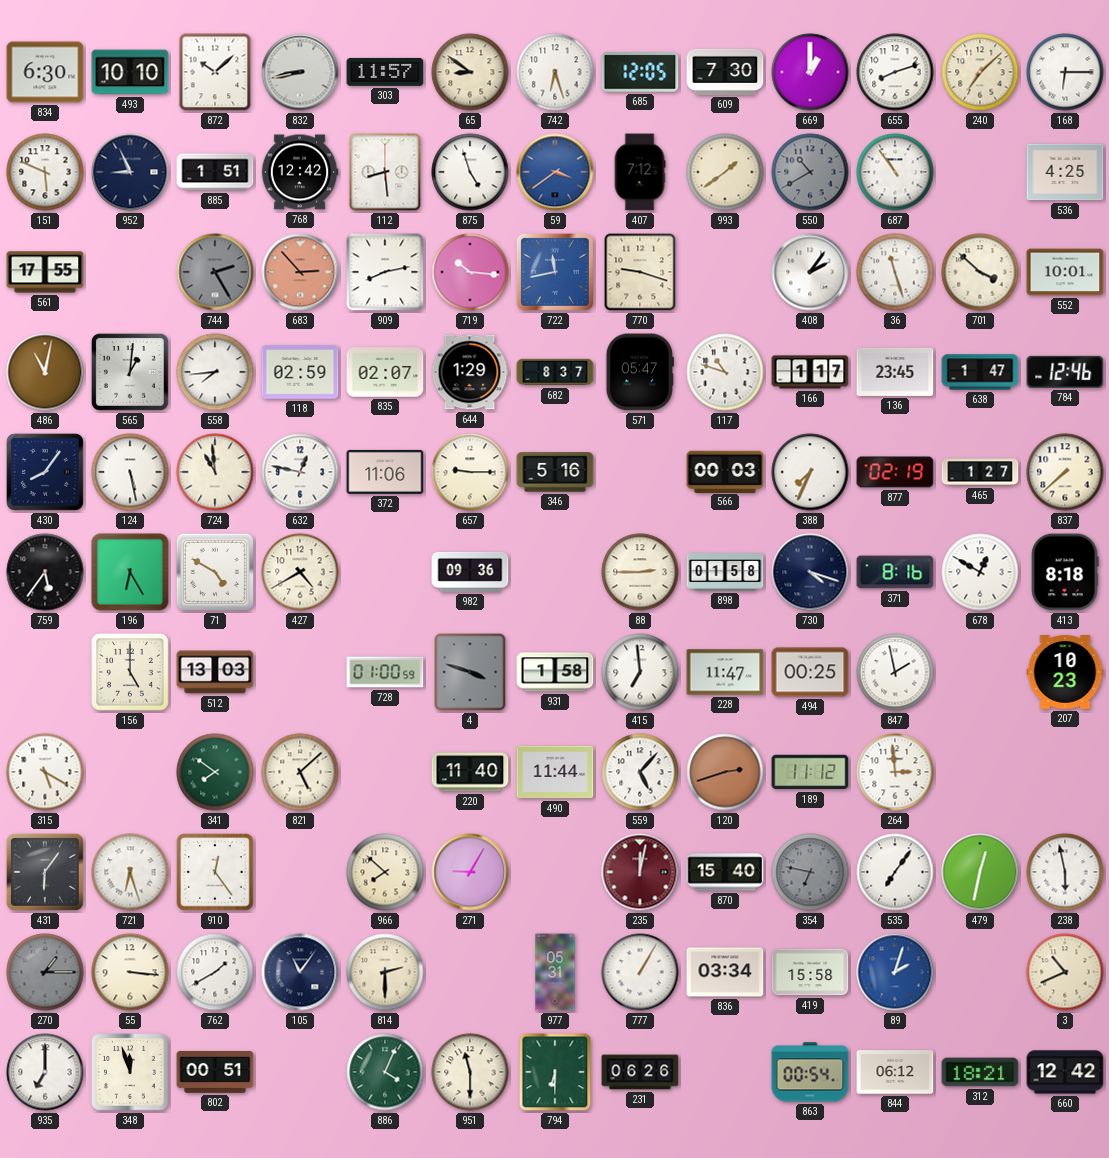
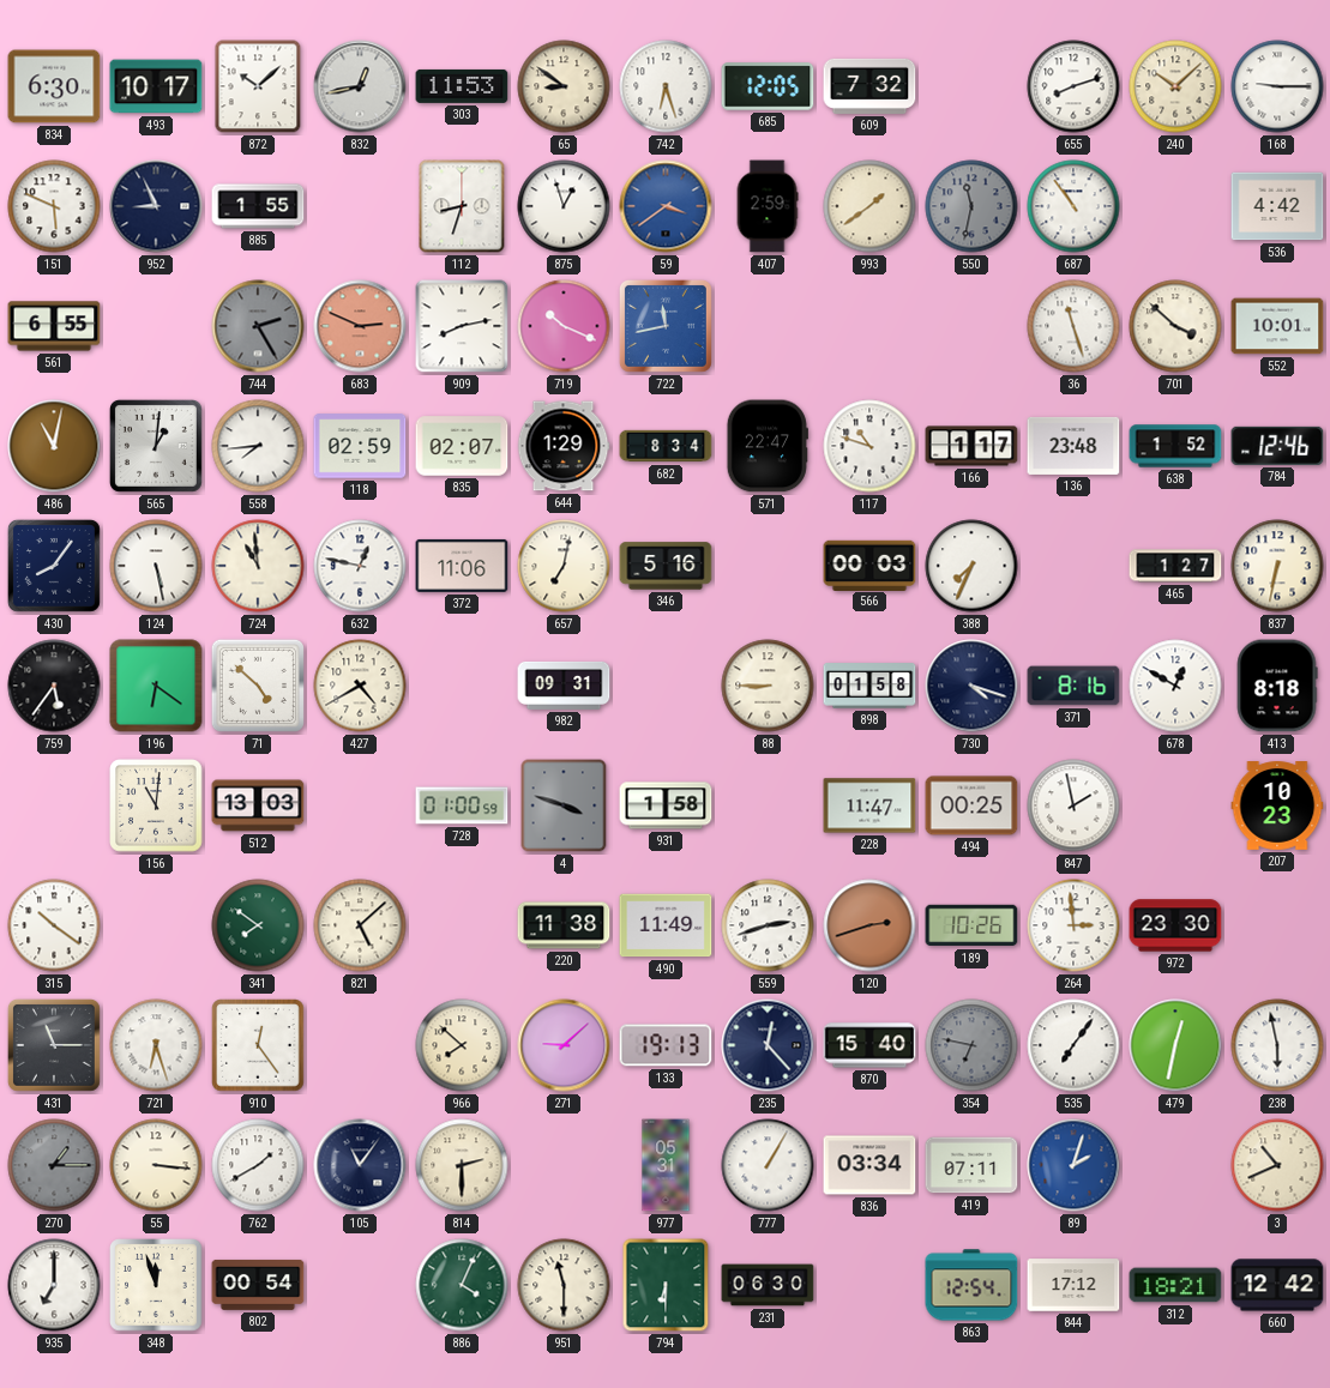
493: 10:10 -> 10:17 (156, 86)
832: 8:43 -> 12:43 (360, 86)
303: 11:57 -> 11:53 (462, 86)
609: 7:30 -> 7:32 (869, 86)
669: 1:00 -> none (810, 72)
240: 7:08 -> 10:08 (1175, 86)
168: 6:15 -> 9:15 (1277, 86)
885: 1:51 -> 1:55 (258, 206)
768: 12:42 -> none (300, 172)
112: 8:29 -> 8:33 (462, 206)
875: 4:57 -> 12:57 (564, 206)
407: 7:12 -> 2:59 (768, 206)
550: 10:40 -> 11:32 (971, 206)
536: 4:25 -> 4:42 (1277, 206)
561: 17:55 -> 6:55 (54, 326)
683: 2:53 -> 2:49 (360, 326)
719: 10:16 -> 10:19 (564, 326)
770: 9:18 -> none (640, 272)
408: 2:06 -> none (810, 272)
682: 8:37 -> 8:34 (666, 446)
571: 05:47 -> 22:47 (768, 446)
136: 23:45 -> 23:48 (1073, 446)
638: 1:47 -> 1:52 (1175, 446)
657: 9:15 -> 7:02 (564, 566)
877: 02:19 -> none (895, 472)
837: 7:38 -> 6:32 (1277, 566)
196: 6:25 -> 6:21 (156, 686)
71: 4:50 -> 4:52 (258, 686)
982: 09:36 -> 09:31 (564, 686)
88: 2:45 -> 8:45 (768, 686)
156: 5:00 -> 11:01 (156, 805)
415: 6:59 -> none (640, 672)
315: 5:20 -> 10:21 (54, 925)
220: 11:40 -> 11:38 (564, 925)
490: 11:44 -> 11:49 (666, 925)
559: 5:07 -> 2:42 (768, 925)
189: 11:12 -> 10:26 (971, 925)
972: none -> 23:30 (1175, 925)
431: 6:06 -> 11:15 (54, 1045)
271: 9:05 -> 9:08 (564, 1045)
133: none -> 19:13 (666, 1045)
235: 12:02 -> 12:23 (768, 1045)
235 dial: burgundy -> navy (768, 1045)
419: 15:58 -> 07:11 (971, 1165)
802: 00:51 -> 00:54 (258, 1285)
231: 06:26 -> 06:30 (768, 1285)
863: 00:54 -> 12:54 (971, 1285)
844: 06:12 -> 17:12 (1073, 1285)
